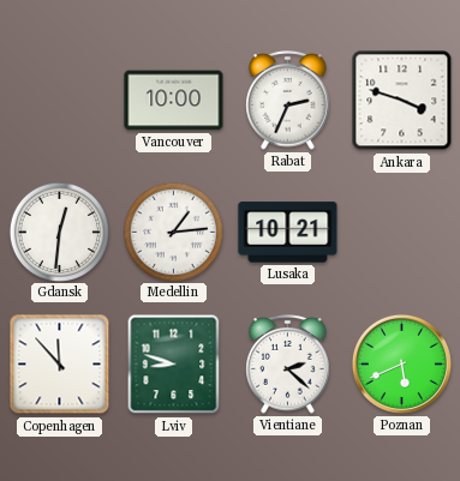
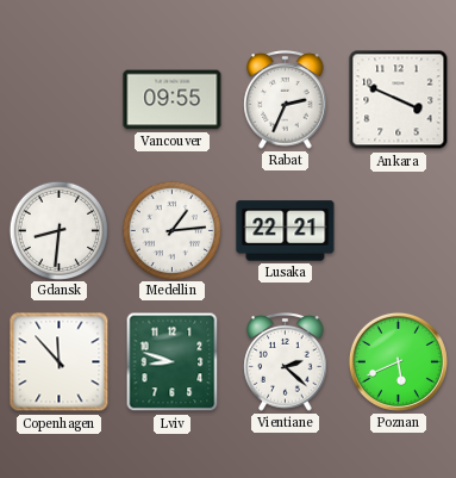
Vancouver: 10:00 -> 09:55 (173, 100)
Ankara: 3:48 -> 3:49 (399, 100)
Gdansk: 12:31 -> 8:31 (58, 230)
Lusaka: 10:21 -> 22:21 (286, 231)
